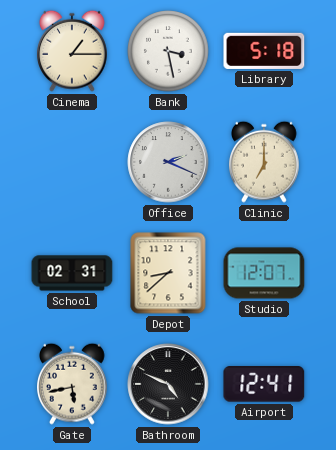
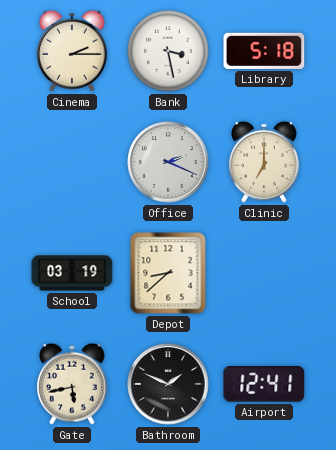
Cinema: 1:15 -> 2:15 (73, 51)
School: 02:31 -> 03:19 (72, 273)
Studio: 12:07 -> none (264, 273)
Bathroom: 4:49 -> 1:49 (168, 384)
